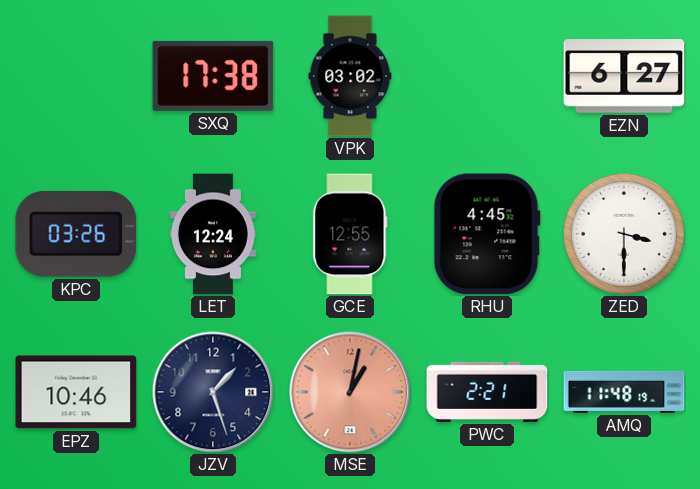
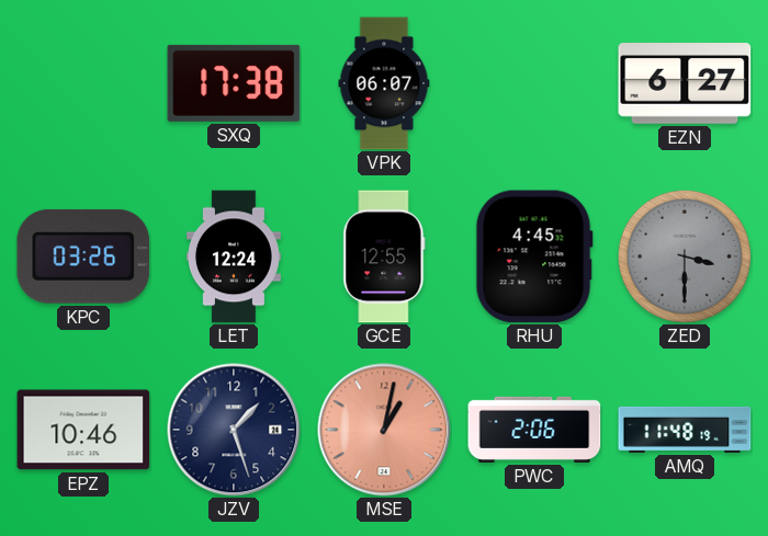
VPK: 03:02 -> 06:07 (384, 83)
ZED dial: white -> grey (685, 256)
PWC: 2:21 -> 2:06 (534, 430)
